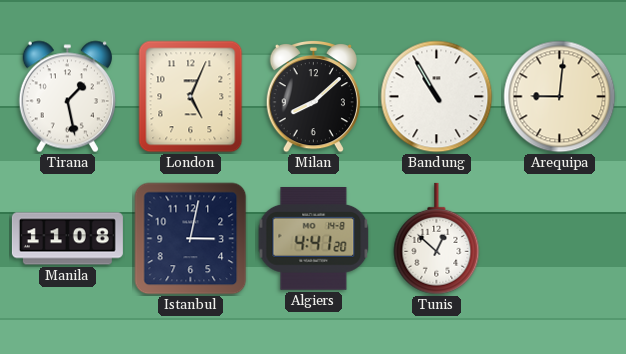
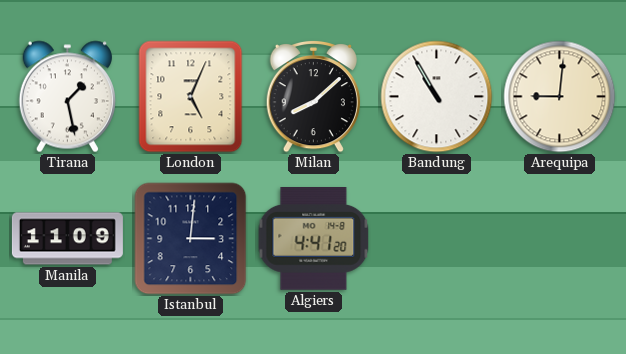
Manila: 11:08 -> 11:09 (67, 239)
Istanbul: 3:02 -> 3:01 (191, 239)
Tunis: 12:52 -> none (437, 239)
